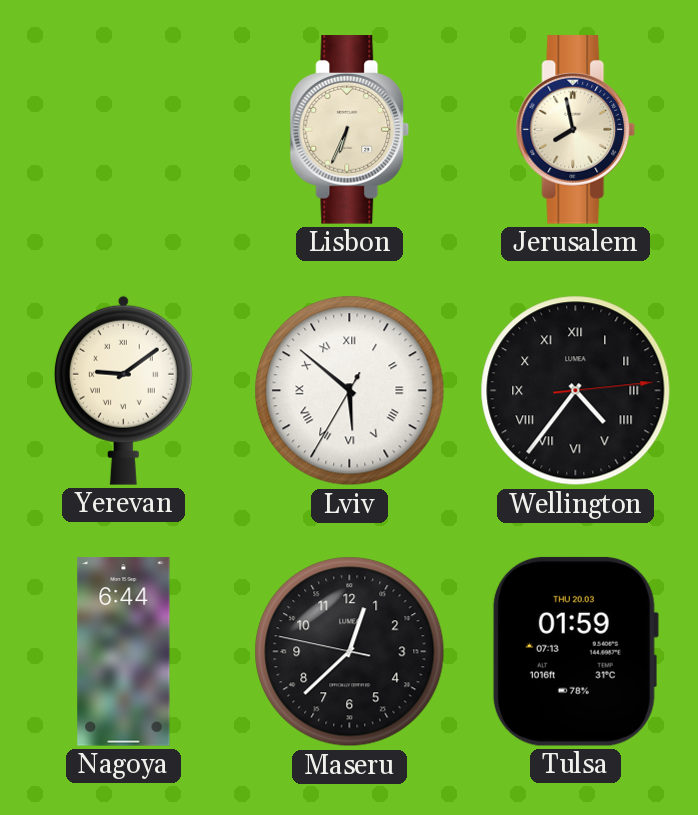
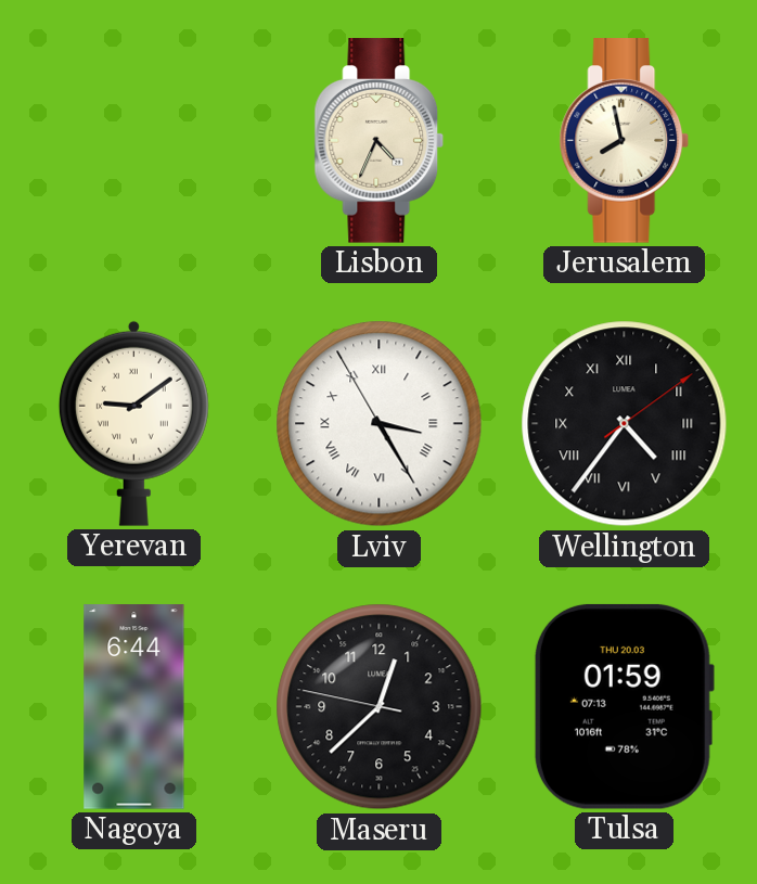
Lisbon: 6:34 -> 4:34 (380, 141)
Lviv: 5:51 -> 3:24 (380, 424)
Wellington: 4:36:14 -> 4:36:09 (625, 424)
